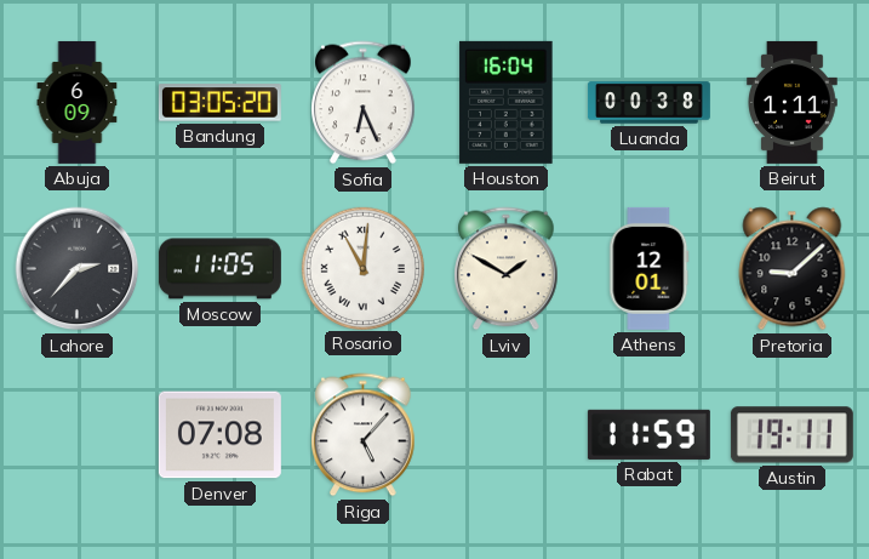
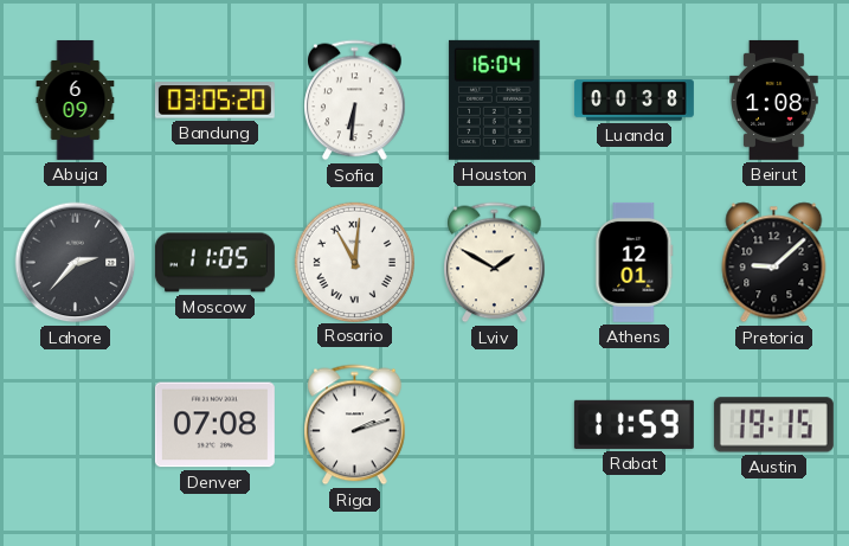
Sofia: 6:26 -> 6:31 (355, 101)
Beirut: 1:11 -> 1:08 (774, 99)
Riga: 5:07 -> 2:12 (355, 425)
Austin: 19:11 -> 19:15 (773, 425)
